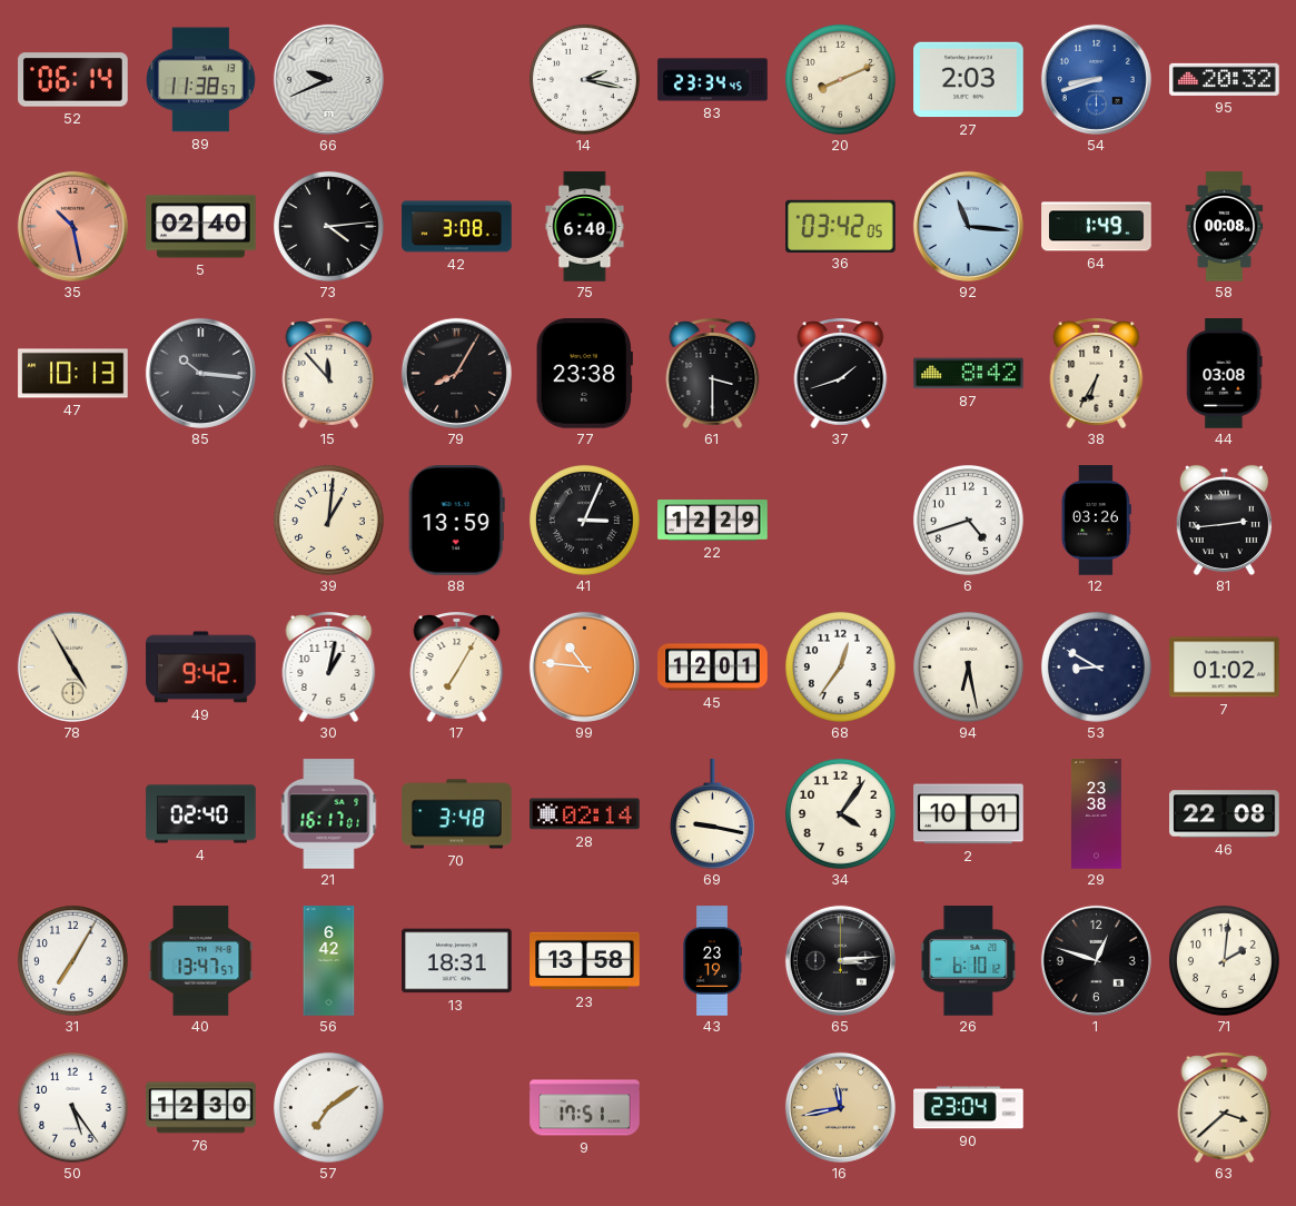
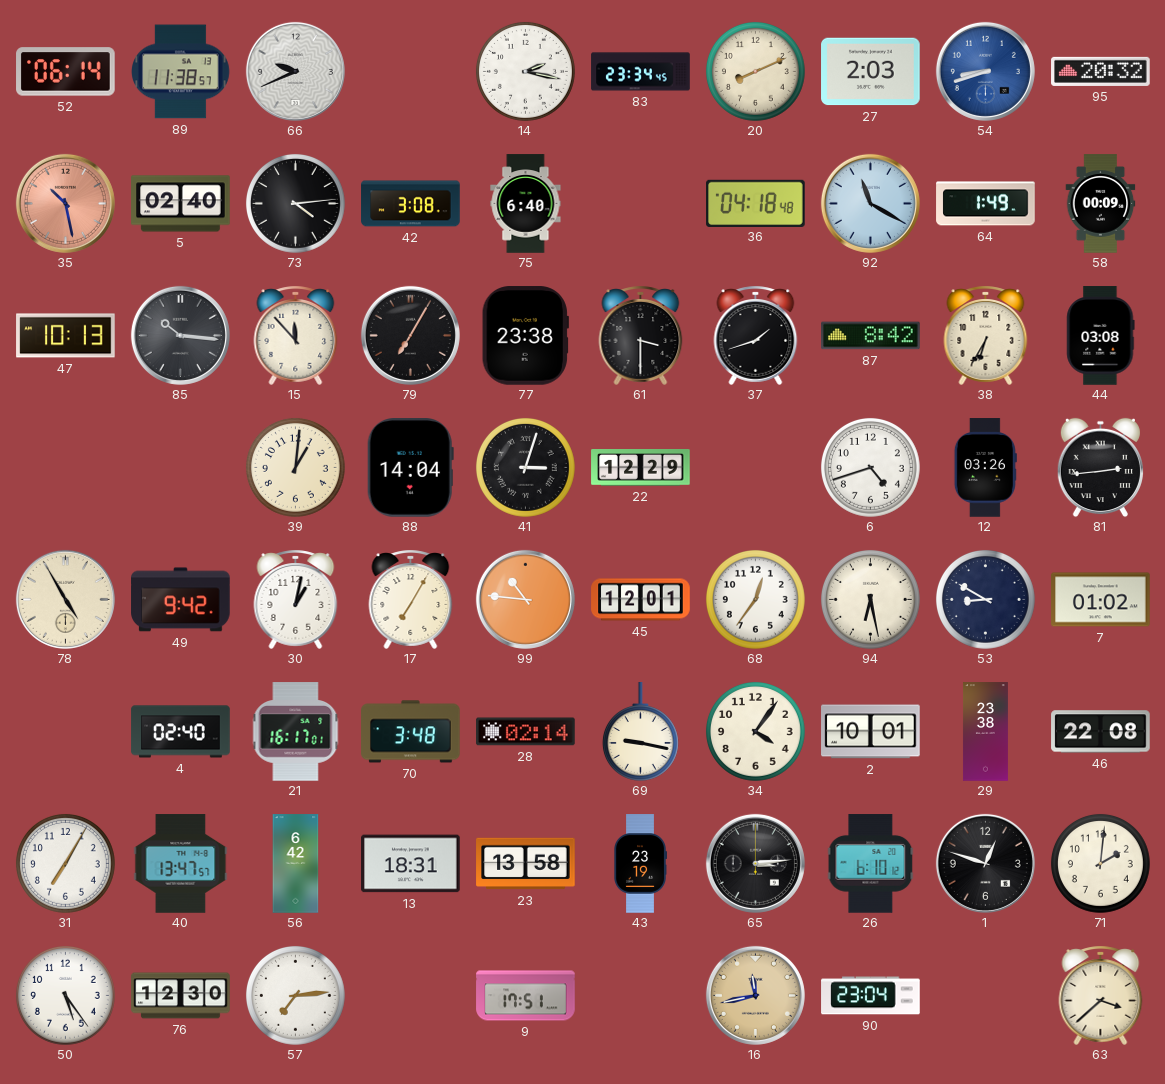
36: 03:42 -> 04:18 (756, 203)
92: 11:16 -> 11:20 (870, 203)
58: 00:08 -> 00:09 (1101, 204)
79: 8:05 -> 7:05 (410, 335)
88: 13:59 -> 14:04 (410, 468)
41: 3:04 -> 3:03 (525, 467)
57: 7:09 -> 7:14 (295, 995)
